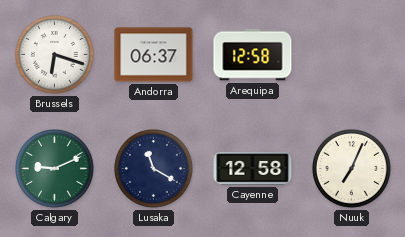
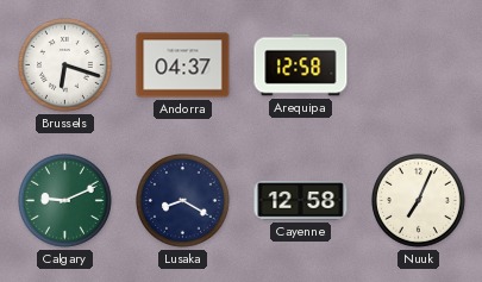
Andorra: 06:37 -> 04:37 (183, 65)
Lusaka: 11:20 -> 8:20 (183, 201)
